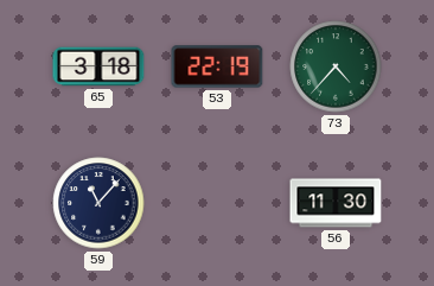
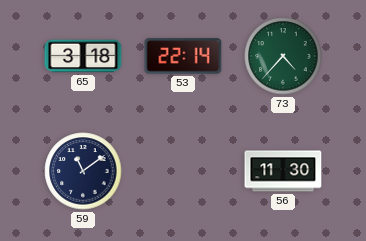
53: 22:19 -> 22:14 (183, 56)
59: 11:07 -> 11:09 (83, 171)
